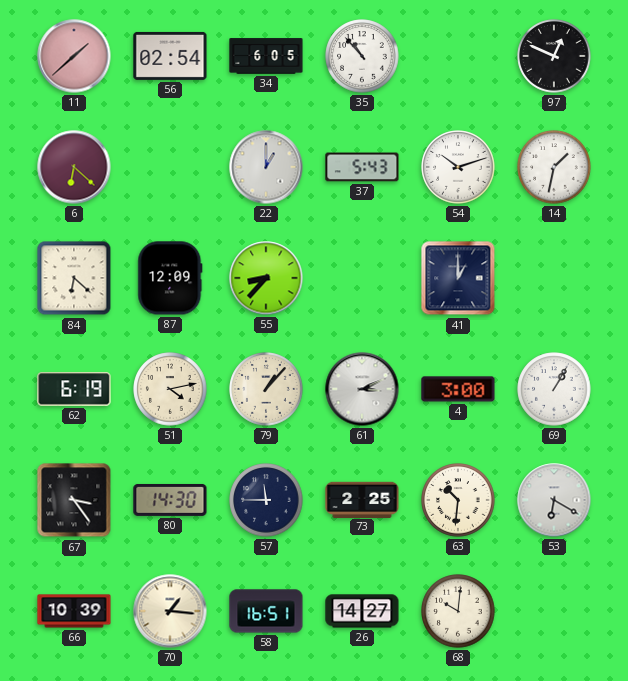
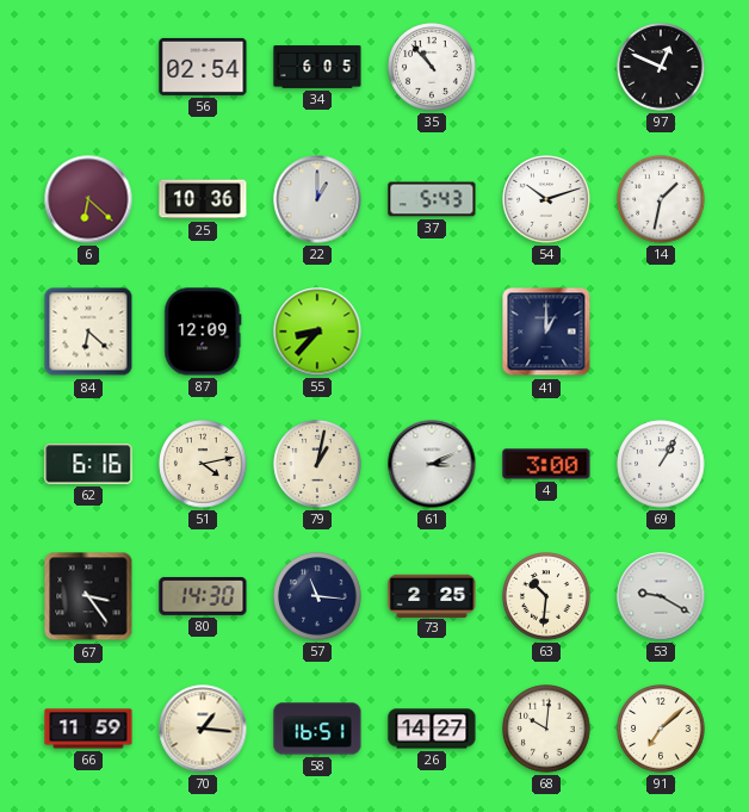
11: 1:38 -> none (74, 56)
25: none -> 10:36 (203, 199)
62: 6:19 -> 6:16 (88, 464)
79: 1:07 -> 1:02 (317, 464)
57: 11:45 -> 11:16 (317, 596)
53: 6:20 -> 9:20 (661, 596)
66: 10:39 -> 11:59 (88, 729)
91: none -> 7:08 (661, 729)
